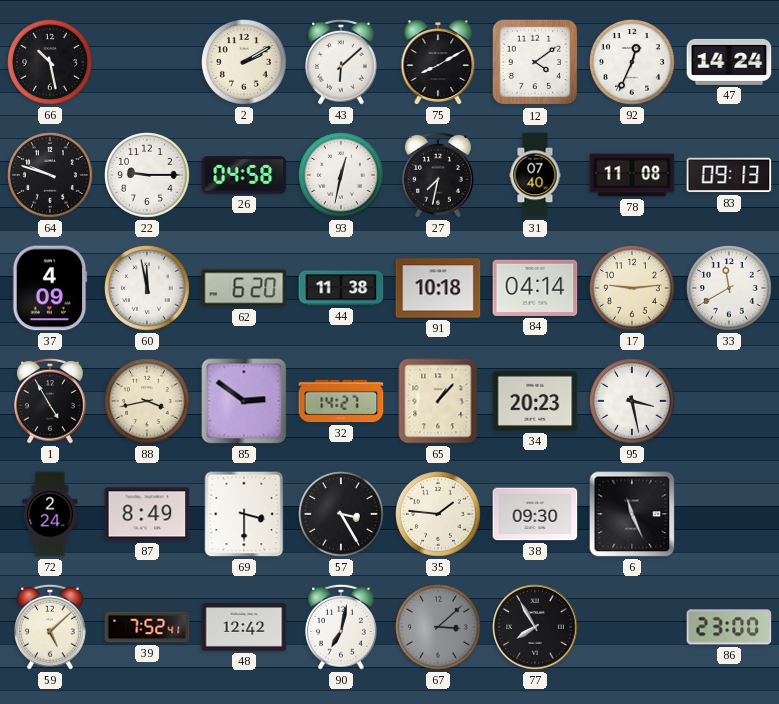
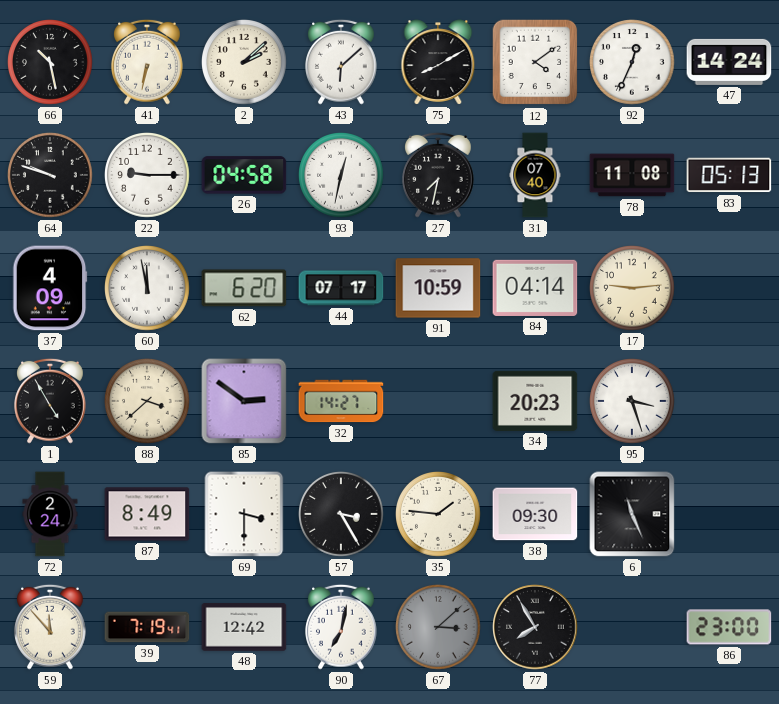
41: none -> 6:32 (148, 62)
2: 2:10 -> 2:08 (245, 63)
83: 09:13 -> 05:13 (729, 175)
44: 11:38 -> 07:17 (341, 288)
91: 10:18 -> 10:59 (438, 288)
33: 11:40 -> none (730, 289)
88: 3:43 -> 3:38 (148, 402)
65: 1:07 -> none (438, 401)
95: 3:28 -> 3:27 (633, 402)
59: 5:08 -> 11:53 (51, 627)
39: 7:52 -> 7:19 (147, 627)
